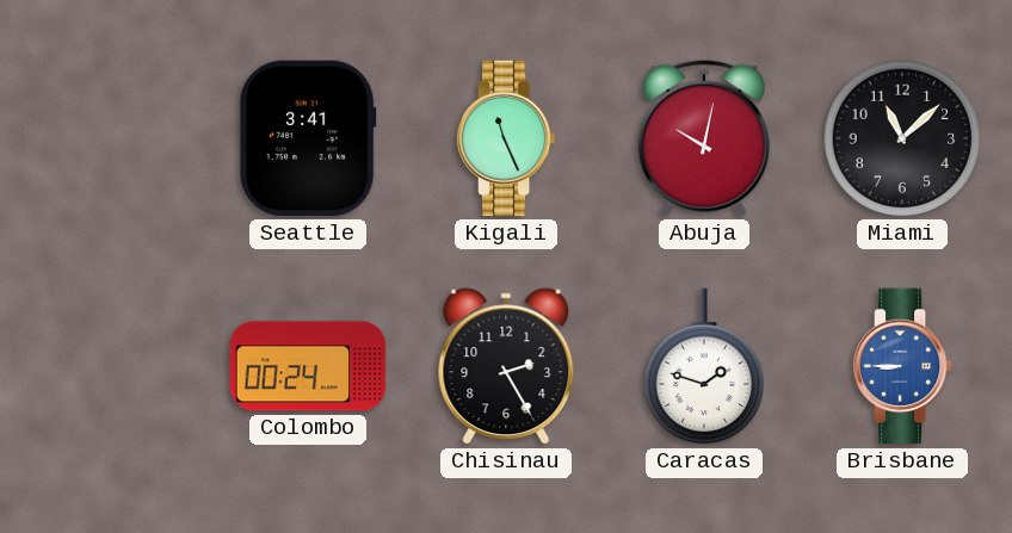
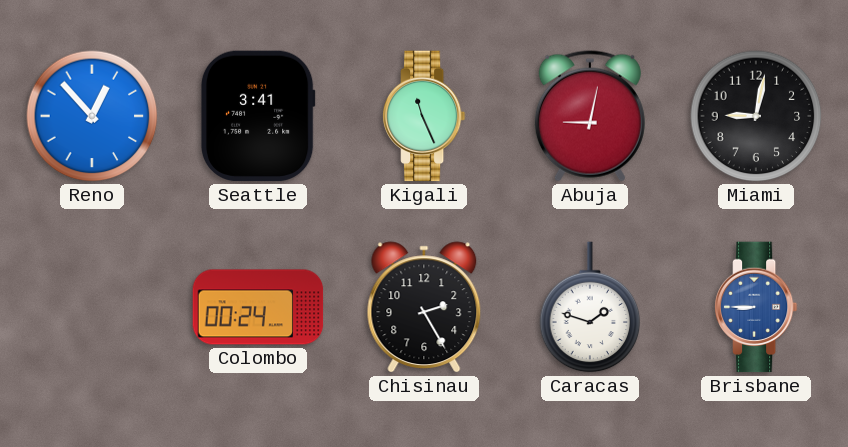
Reno: none -> 12:53 (92, 116)
Abuja: 10:02 -> 9:02 (590, 116)
Miami: 11:08 -> 9:02 (756, 116)
